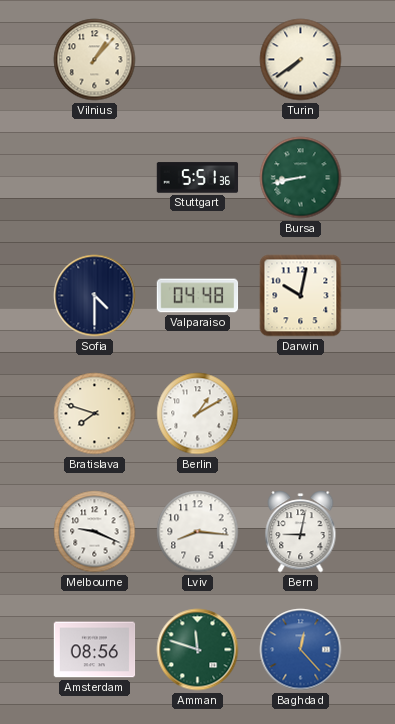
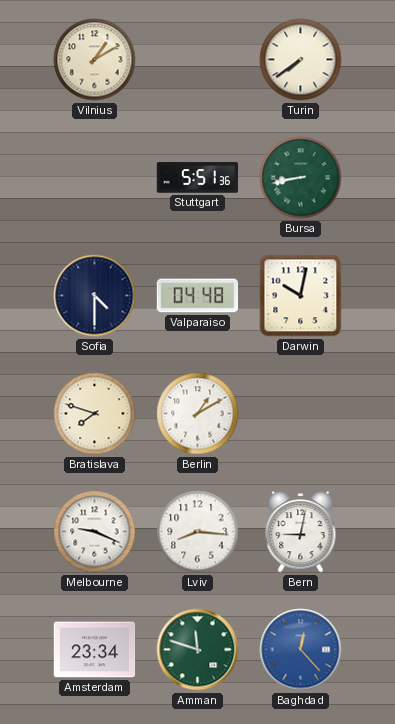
Vilnius: 1:07 -> 1:10 (95, 60)
Amsterdam: 08:56 -> 23:34 (95, 650)
